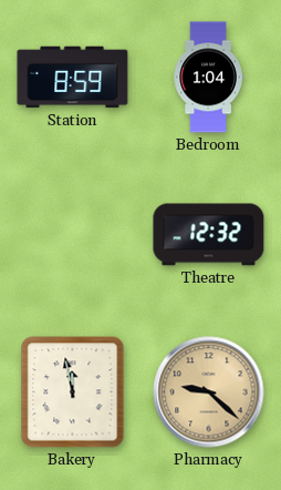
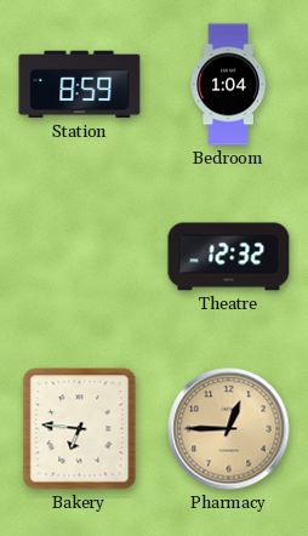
Bakery: 11:58 -> 6:46 (80, 429)
Pharmacy: 9:22 -> 12:45 (229, 429)
